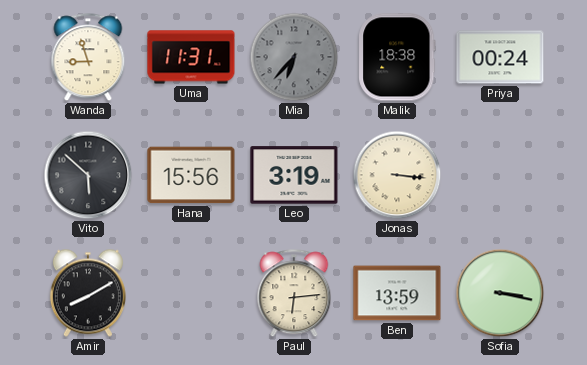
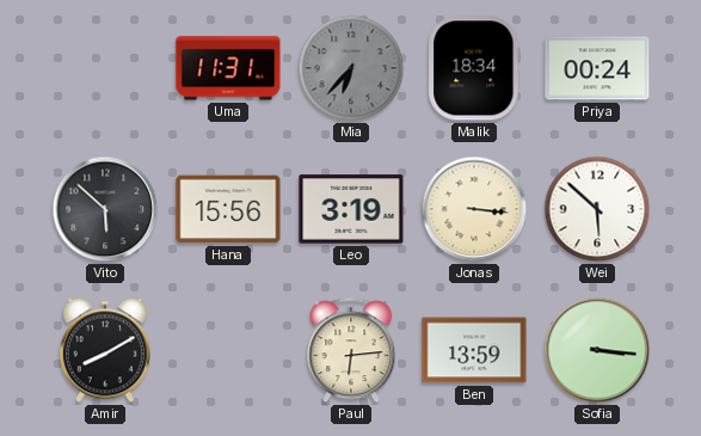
Wanda: 8:57 -> none (88, 58)
Malik: 18:38 -> 18:34 (474, 68)
Wei: none -> 5:52 (597, 209)
Sofia: 3:17 -> 3:16 (597, 350)
